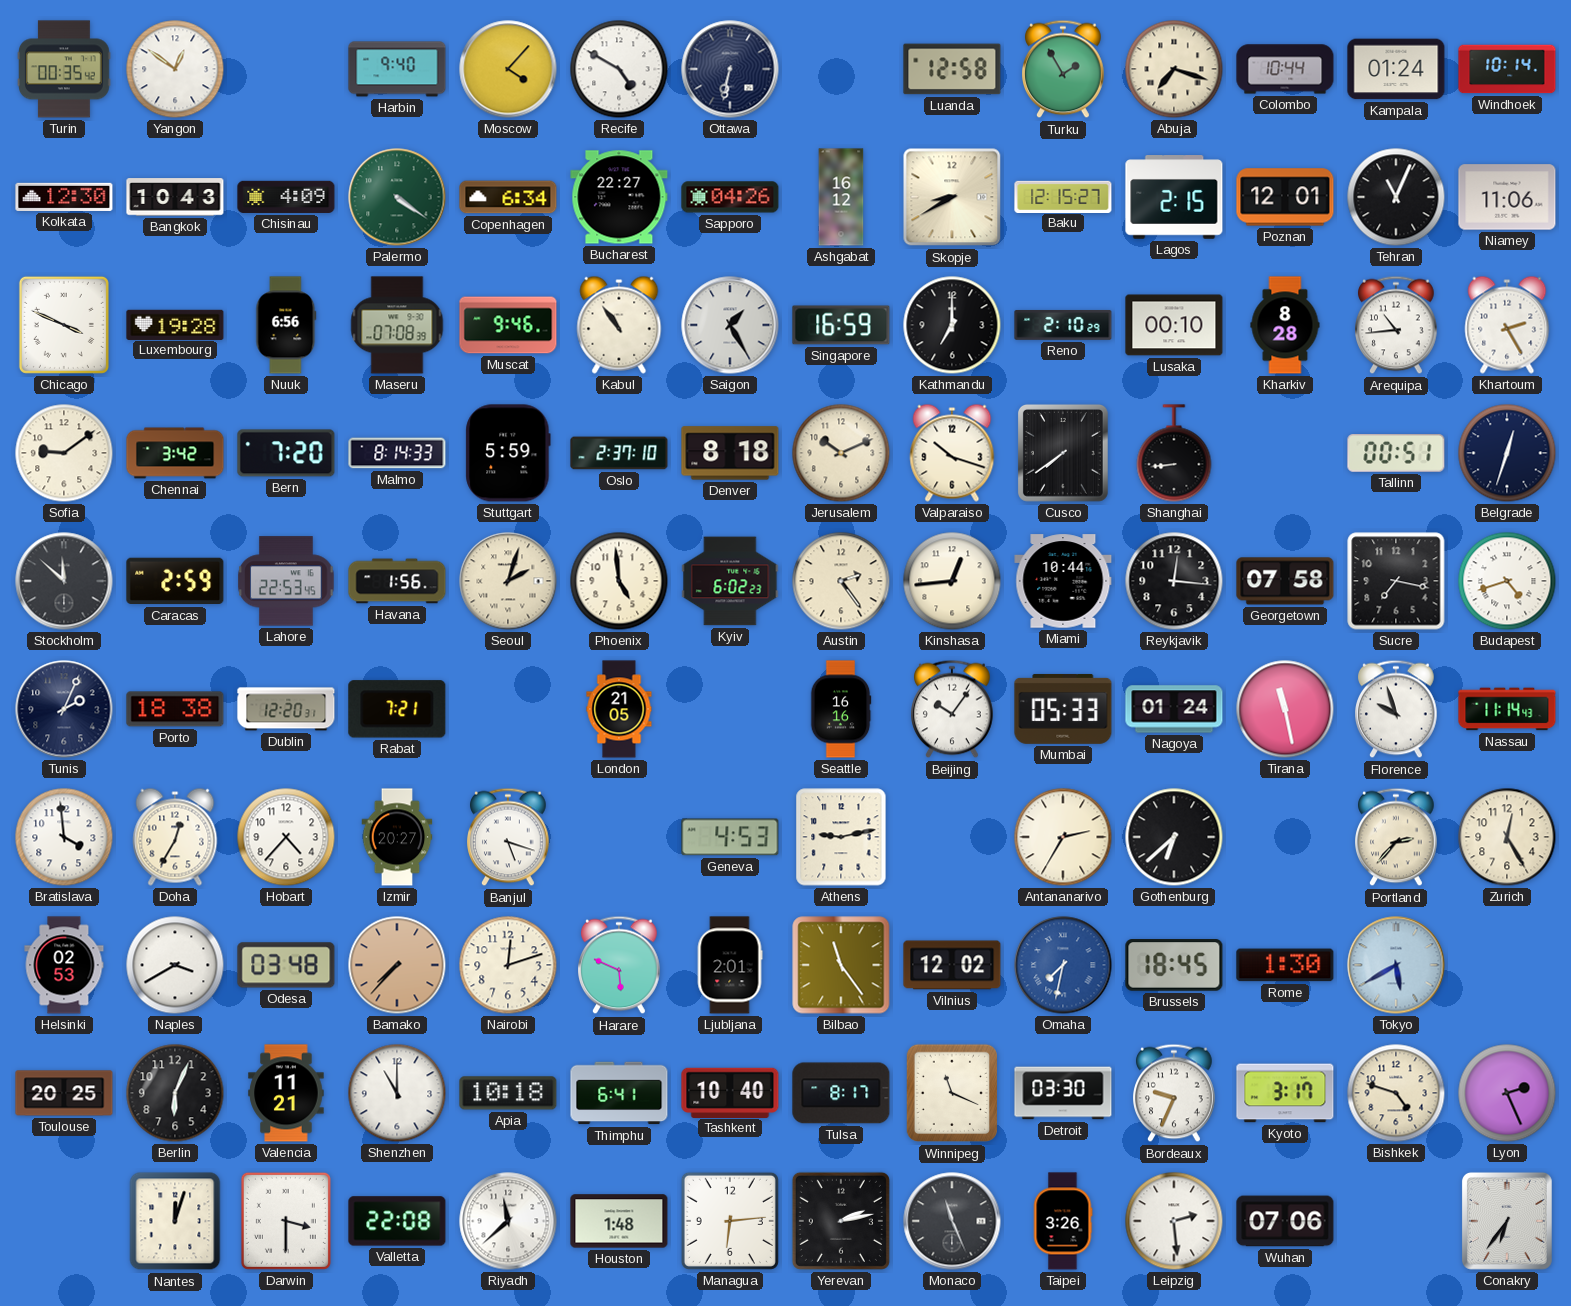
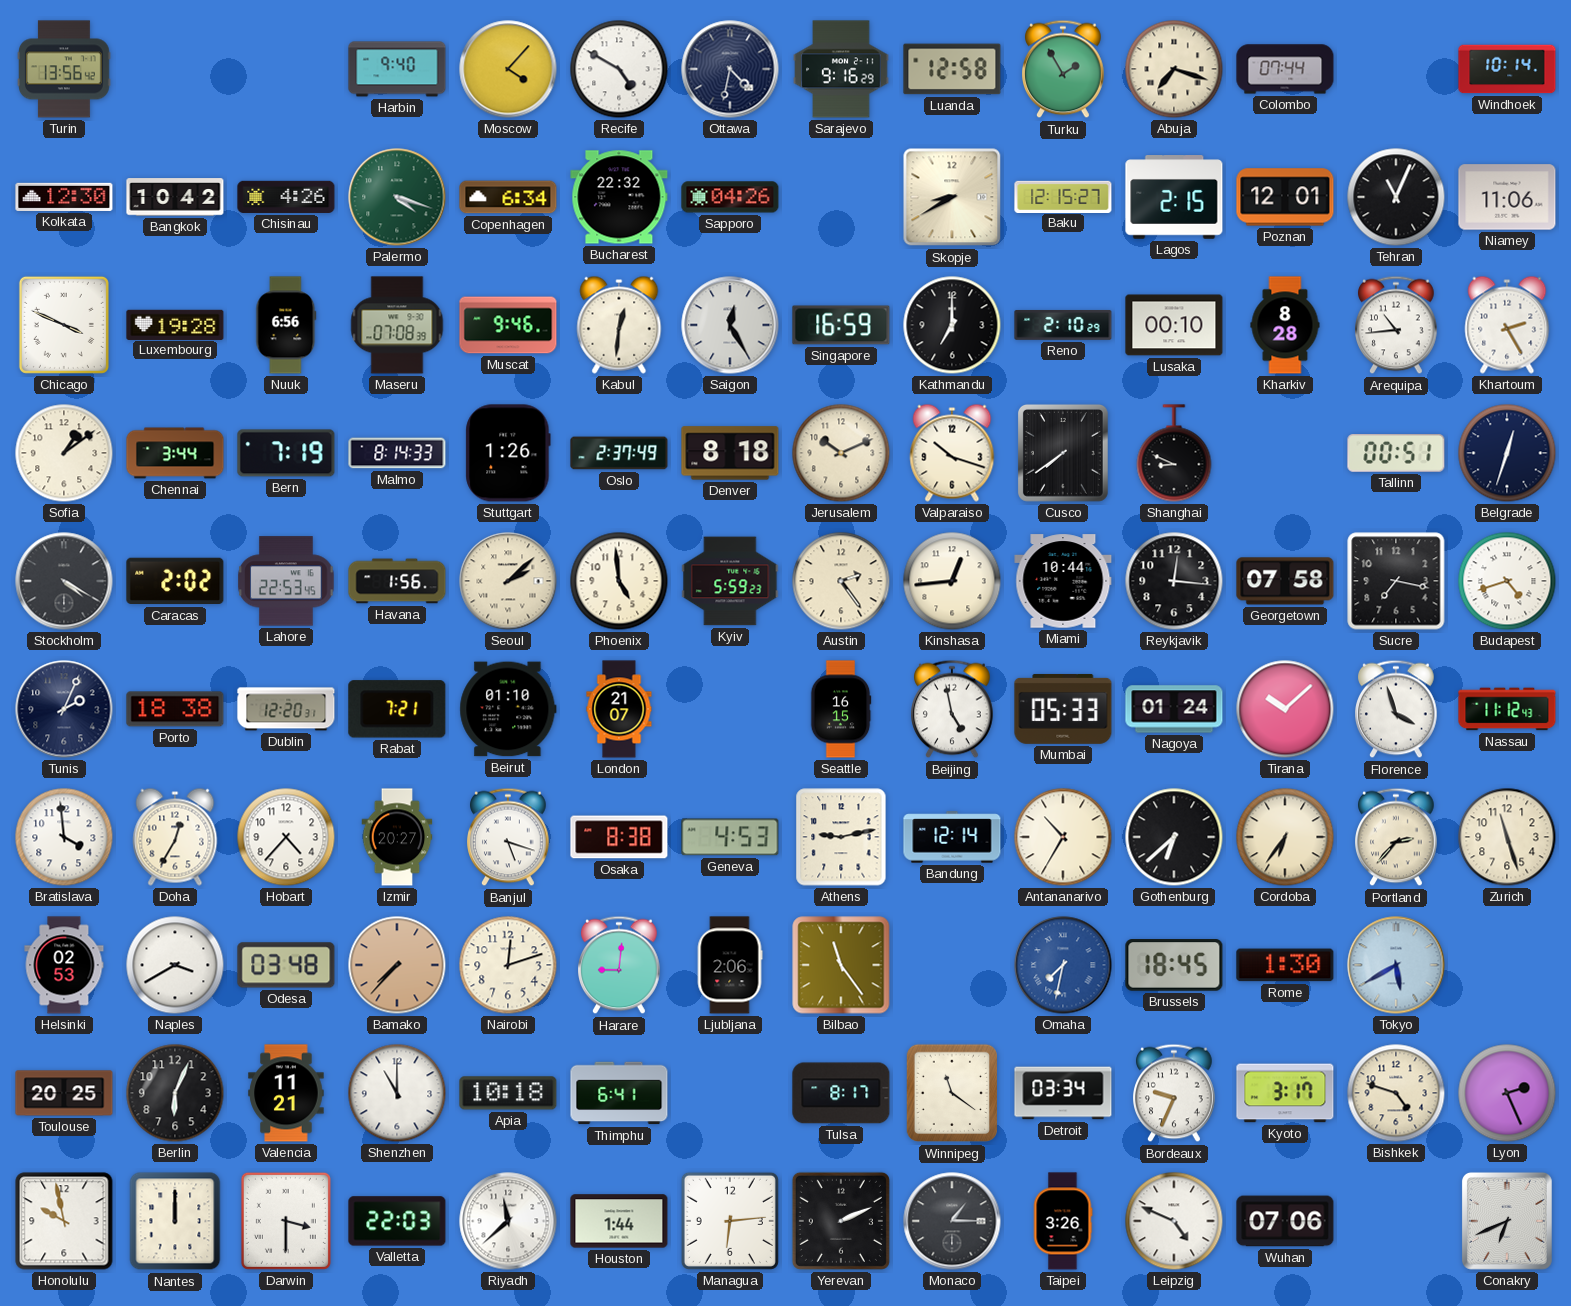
Turin: 00:35 -> 13:56 (65, 69)
Yangon: 12:51 -> none (175, 69)
Ottawa: 6:32 -> 4:32 (730, 69)
Sarajevo: none -> 9:16 (841, 69)
Colombo: 10:44 -> 07:44 (1285, 69)
Kampala: 01:24 -> none (1396, 69)
Bangkok: 10:43 -> 10:42 (175, 197)
Chisinau: 4:09 -> 4:26 (286, 197)
Palermo: 4:21 -> 4:18 (397, 197)
Bucharest: 22:27 -> 22:32 (619, 197)
Ashgabat: 16:12 -> none (841, 197)
Kabul: 10:54 -> 12:31 (619, 325)
Saigon: 1:25 -> 12:25 (730, 325)
Sofia: 9:09 -> 1:09 (64, 453)
Chennai: 3:42 -> 3:44 (175, 453)
Bern: 7:20 -> 7:19 (286, 453)
Stuttgart: 5:59 -> 1:26 (508, 453)
Oslo: 2:37:10 -> 2:37:49 (619, 453)
Shanghai: 8:44 -> 8:49 (1174, 453)
Stockholm: 11:52 -> 4:20 (64, 581)
Caracas: 2:59 -> 2:02 (175, 581)
Seoul: 2:03 -> 2:08 (508, 581)
Kyiv: 6:02 -> 5:59 (730, 581)
Beirut: none -> 01:10 (508, 709)
London: 21:05 -> 21:07 (619, 709)
Seattle: 16:16 -> 16:15 (841, 709)
Beijing: 10:06 -> 4:58 (953, 709)
Tirana: 11:28 -> 10:08 (1285, 709)
Florence: 9:57 -> 3:57 (1397, 709)
Nassau: 11:14 -> 11:12 (1507, 709)
Osaka: none -> 8:38 (619, 837)
Bandung: none -> 12:14 (952, 837)
Antananarivo: 2:35 -> 10:35 (1063, 837)
Cordoba: none -> 6:36 (1285, 837)
Zurich: 12:25 -> 11:27 (1507, 837)
Harare: 5:49 -> 9:01 (620, 965)
Ljubljana: 2:01 -> 2:06 (730, 965)
Vilnius: 12:02 -> none (952, 965)
Tashkent: 10:40 -> none (730, 1092)
Winnipeg: 11:19 -> 11:21 (951, 1093)
Detroit: 03:30 -> 03:34 (1063, 1093)
Honolulu: none -> 9:58 (64, 1221)
Nantes: 12:03 -> 12:00 (175, 1221)
Valletta: 22:08 -> 22:03 (397, 1221)
Houston: 1:48 -> 1:44 (619, 1221)
Yerevan: 2:13 -> 2:11 (841, 1221)
Monaco: 11:26 -> 1:15 (952, 1221)
Leipzig: 2:29 -> 4:49 (1174, 1221)
Conakry: 6:36 -> 6:41 (1507, 1221)
